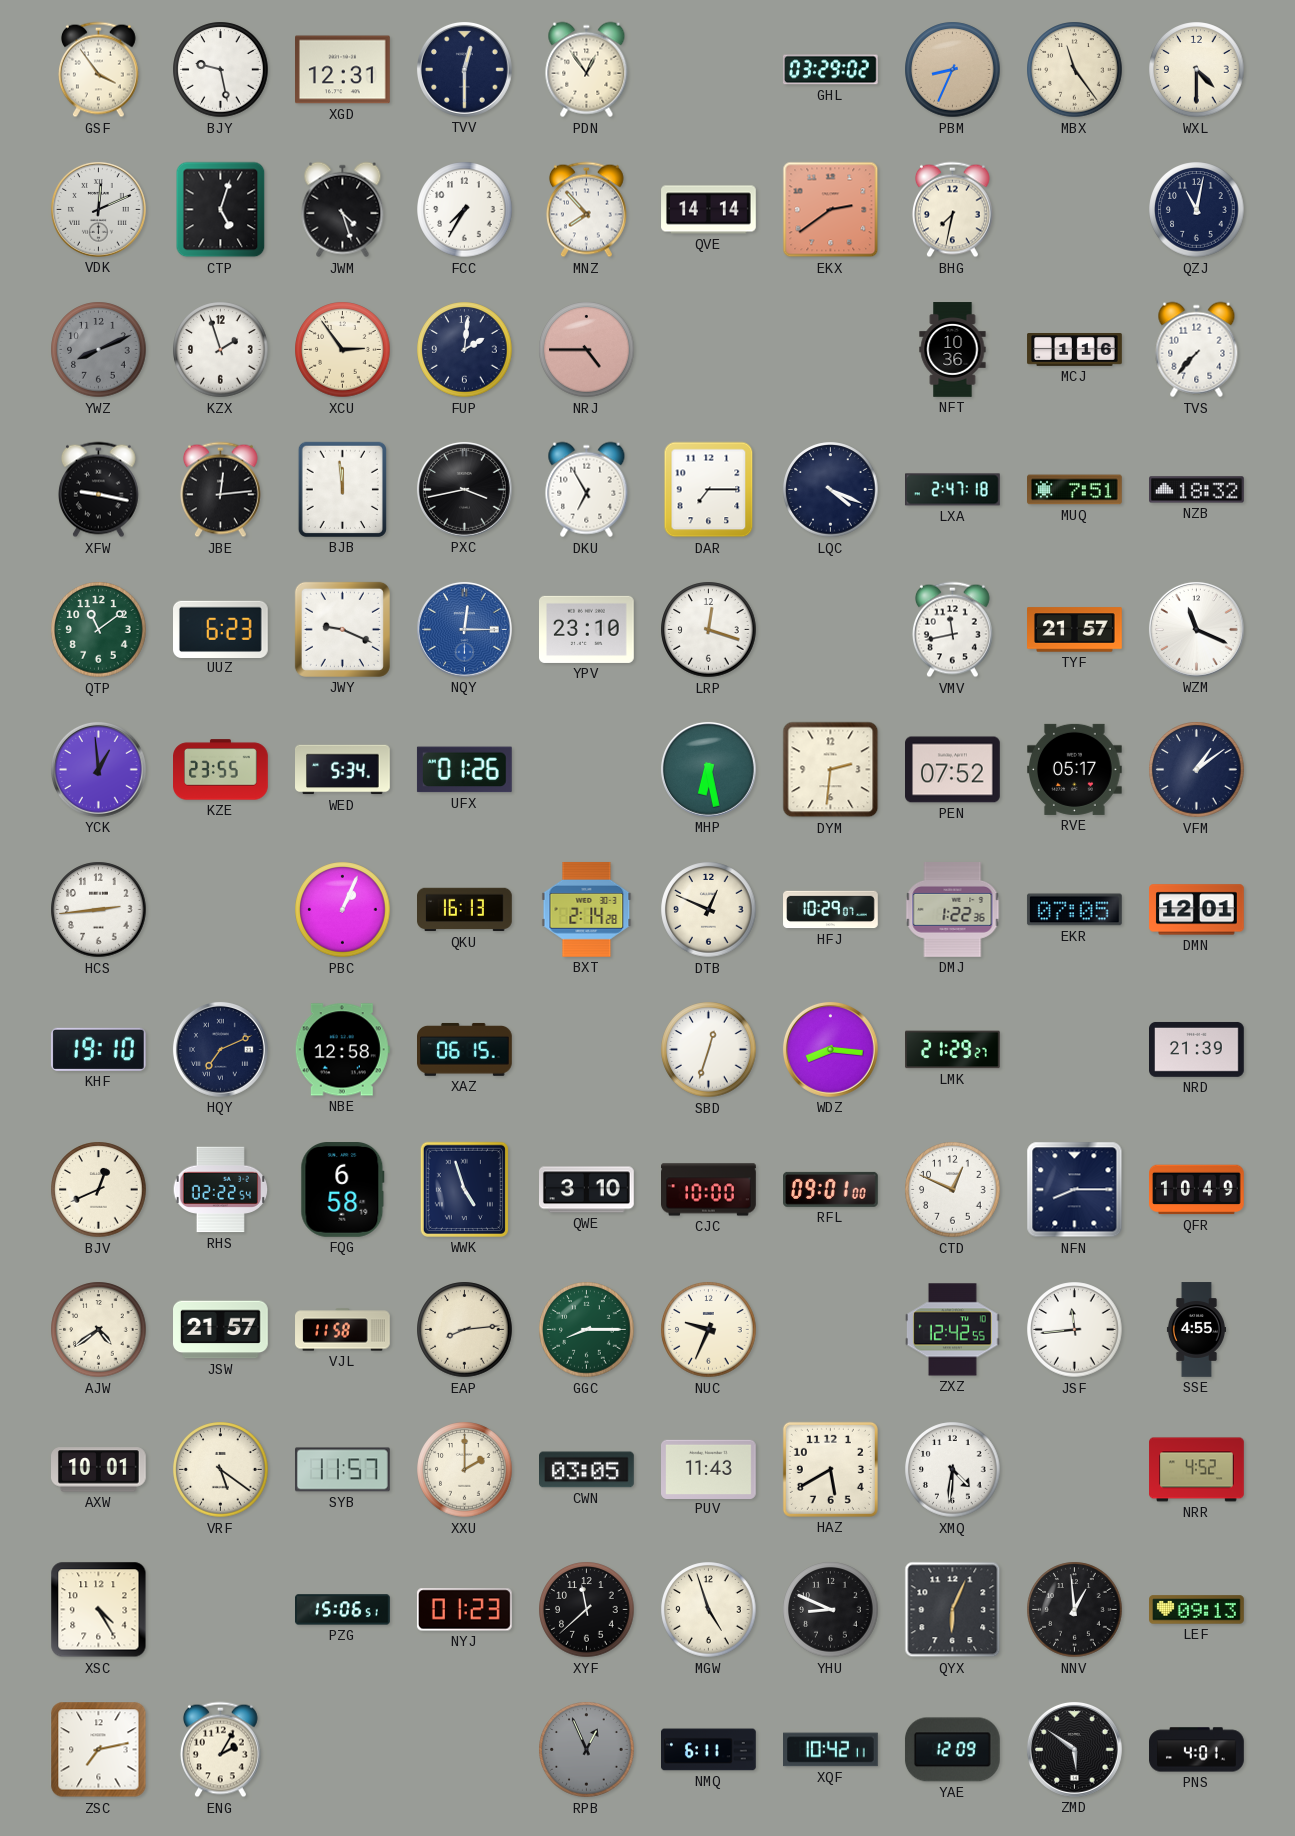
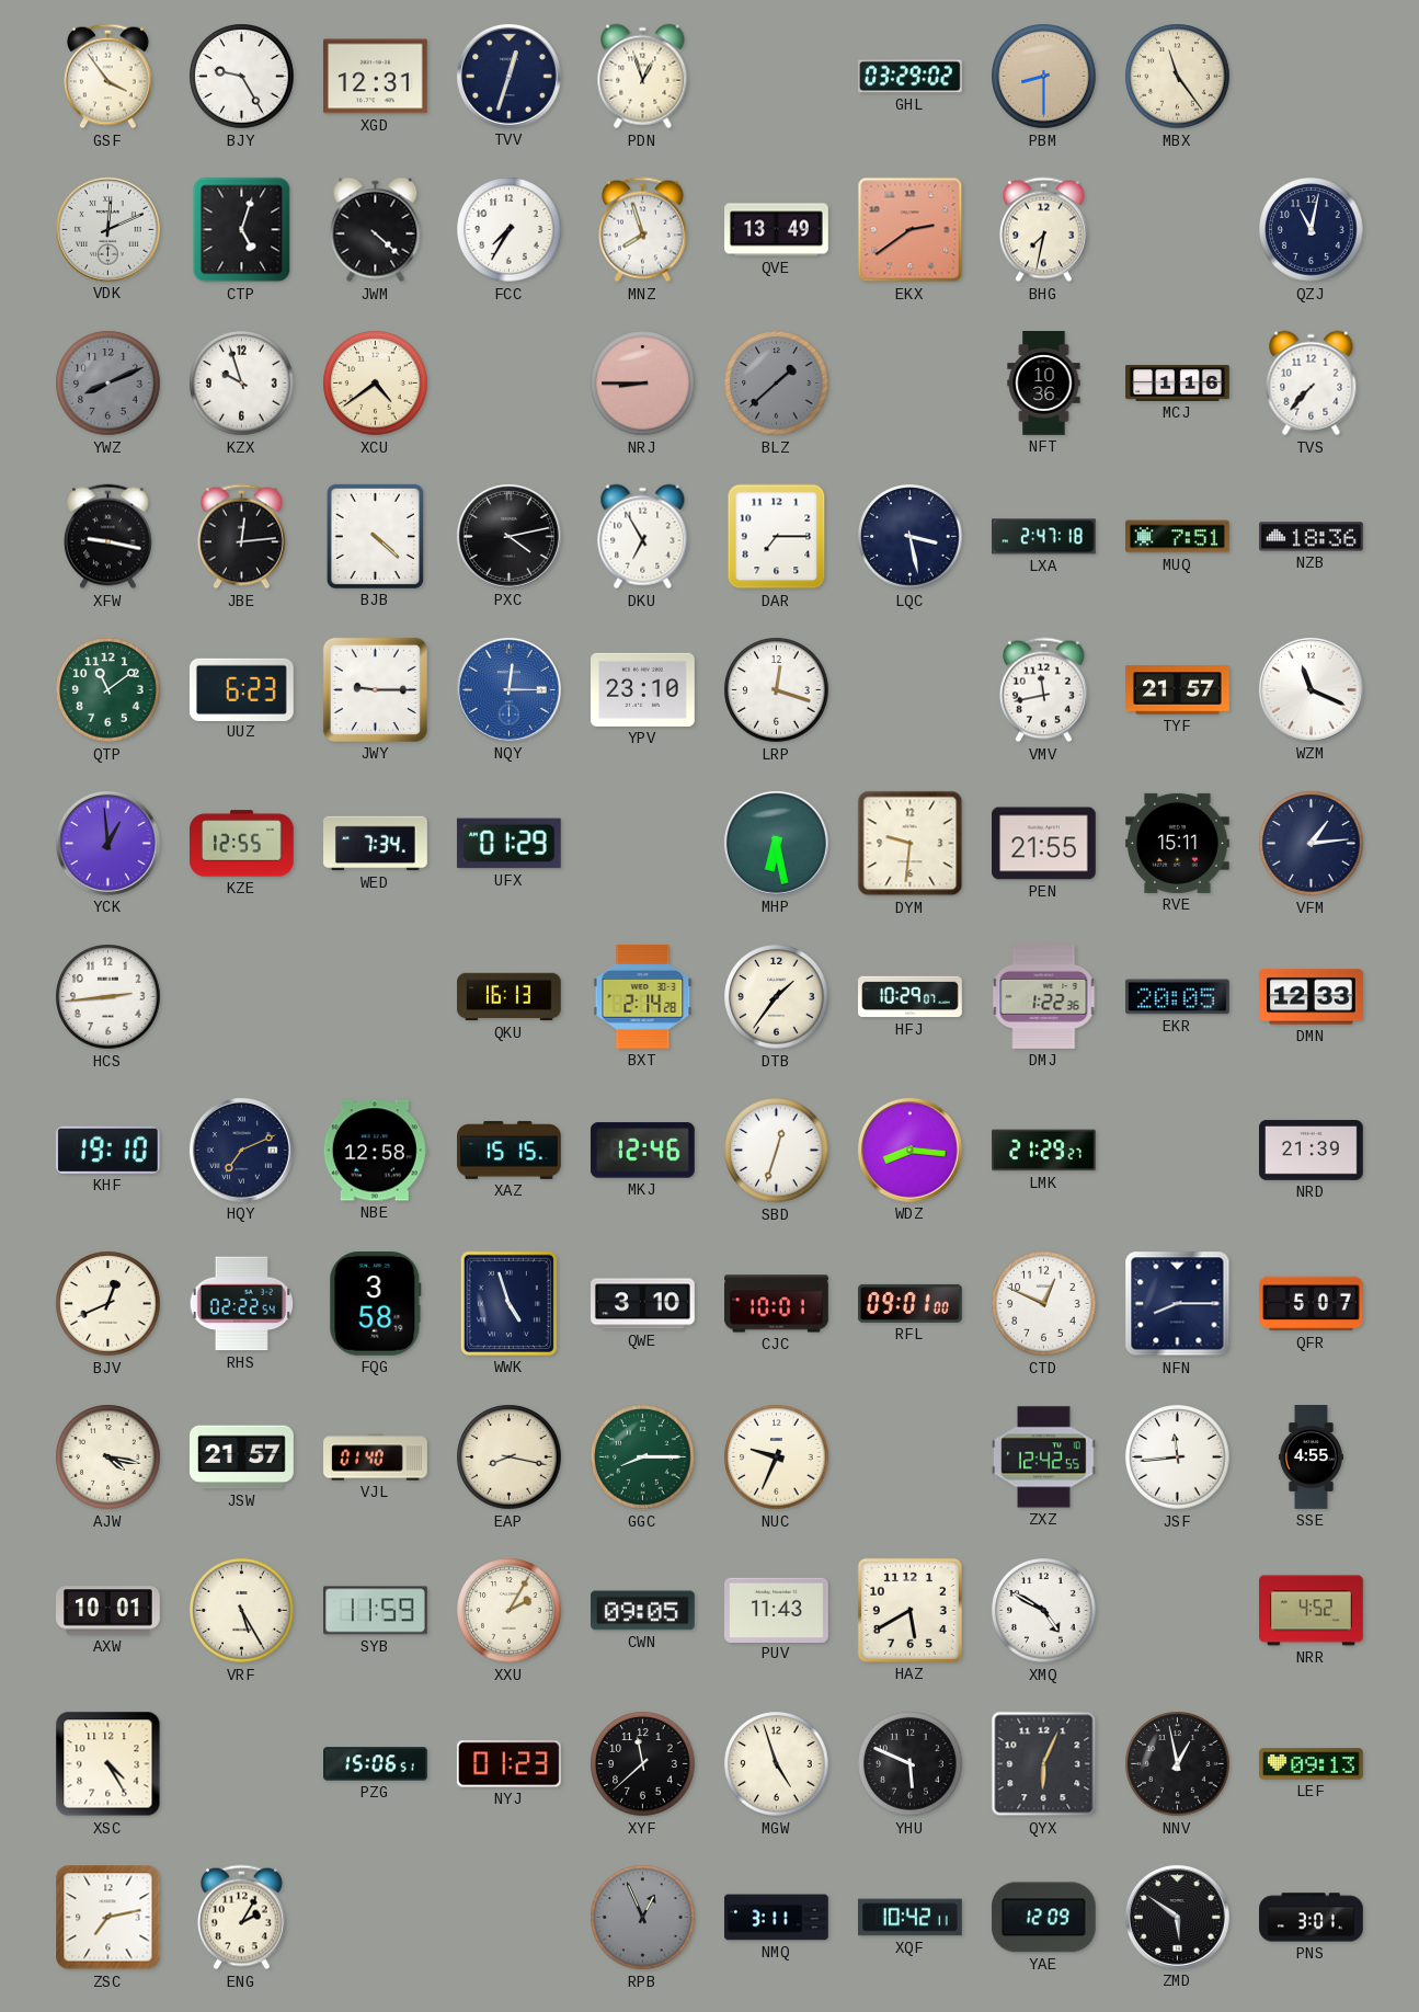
BJY: 9:28 -> 9:25 (242, 77)
TVV: 12:30 -> 12:33 (510, 77)
PDN: 12:54 -> 12:57 (643, 77)
PBM: 8:34 -> 8:30 (1044, 77)
WXL: 4:30 -> none (1197, 70)
JWM: 4:27 -> 4:22 (376, 230)
MNZ: 7:53 -> 7:57 (642, 230)
QVE: 14:14 -> 13:49 (777, 230)
KZX: 1:57 -> 9:57 (242, 384)
XCU: 2:54 -> 4:39 (376, 384)
FUP: 2:01 -> none (465, 350)
NRJ: 4:45 -> 8:45 (643, 384)
BLZ: none -> 1:38 (777, 384)
BJB: 11:59 -> 4:22 (375, 536)
PXC: 3:43 -> 4:13 (510, 537)
LQC: 4:19 -> 3:28 (911, 537)
NZB: 18:32 -> 18:36 (1312, 537)
JWY: 9:19 -> 9:15 (375, 689)
KZE: 23:55 -> 12:55 (242, 844)
WED: 5:34 -> 7:34 (376, 844)
UFX: 01:26 -> 01:29 (508, 844)
DYM: 2:31 -> 9:31 (911, 844)
PEN: 07:52 -> 21:55 (1044, 844)
RVE: 05:17 -> 15:11 (1178, 843)
VFM: 1:09 -> 1:14 (1312, 844)
PBC: 1:04 -> none (343, 910)
DTB: 12:49 -> 1:36 (777, 997)
EKR: 07:05 -> 20:05 (1177, 997)
DMN: 12:01 -> 12:33 (1312, 997)
XAZ: 06:15 -> 15:15 (510, 1151)
MKJ: none -> 12:46 (643, 1151)
FQG: 6:58 -> 3:58 (376, 1304)
CJC: 10:00 -> 10:01 (777, 1304)
QFR: 10:49 -> 5:07 (1312, 1304)
AJW: 4:39 -> 4:17 (108, 1457)
VJL: 11:58 -> 01:40 (376, 1457)
EAP: 8:14 -> 8:17 (510, 1457)
VRF: 5:21 -> 5:25 (242, 1611)
SYB: 11:57 -> 11:59 (376, 1611)
XXU: 2:00 -> 2:05 (510, 1611)
CWN: 03:05 -> 09:05 (643, 1611)
XMQ: 4:31 -> 4:50 (1044, 1611)
YHU: 8:49 -> 5:49 (911, 1764)
NNV: 12:59 -> 12:58 (1178, 1764)
NMQ: 6:11 -> 3:11 (777, 1918)
PNS: 4:01 -> 3:01 (1312, 1918)
